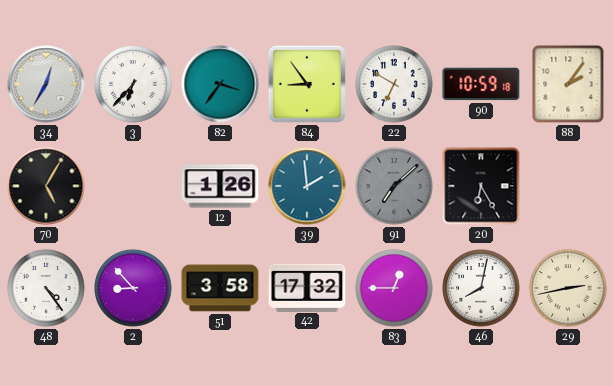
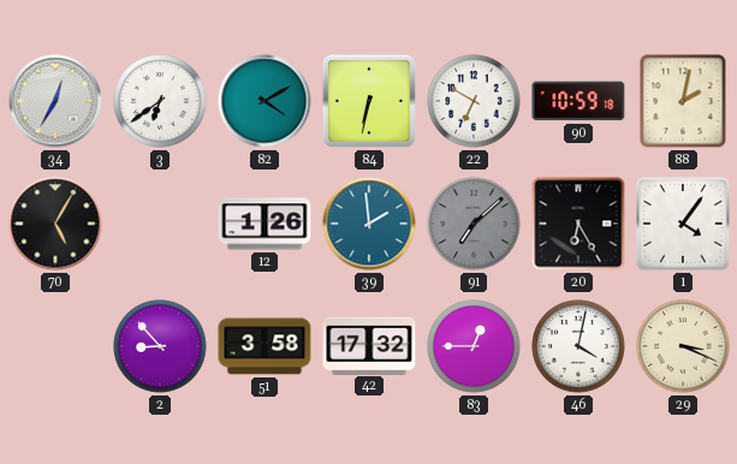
3: 6:37 -> 6:39 (160, 101)
82: 3:36 -> 4:10 (265, 101)
84: 8:54 -> 6:32 (369, 101)
88: 2:06 -> 2:02 (683, 101)
1: none -> 4:06 (683, 224)
48: 4:24 -> none (46, 288)
46: 8:02 -> 4:02 (578, 346)
29: 2:43 -> 3:19 (683, 346)
